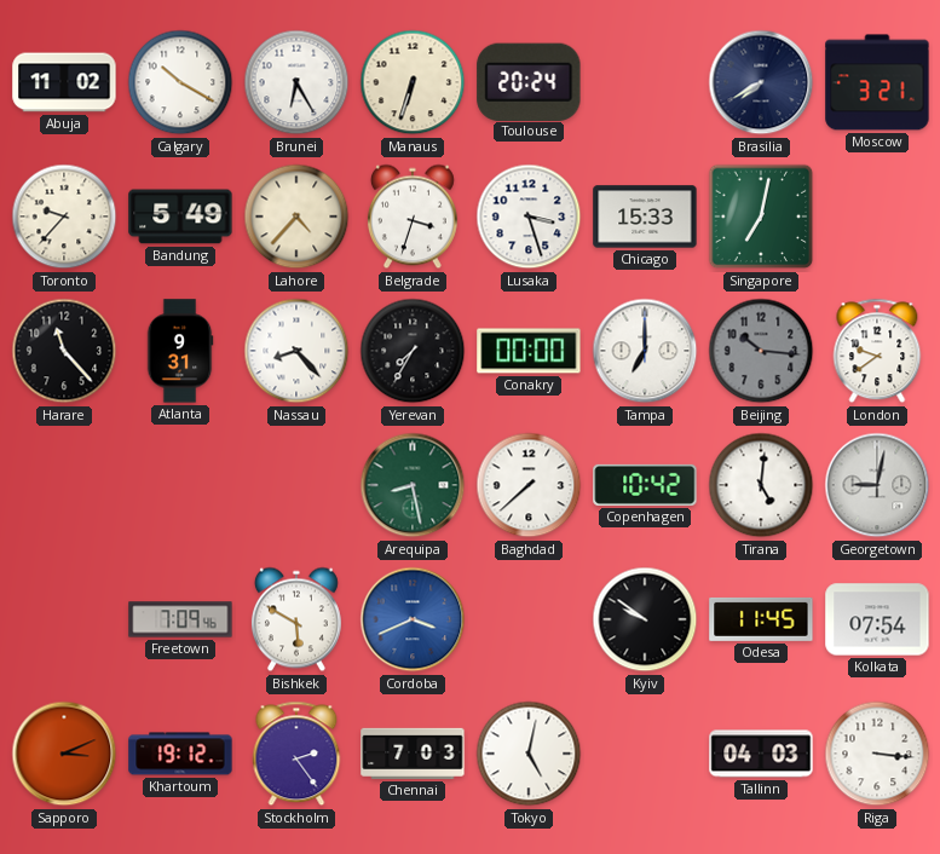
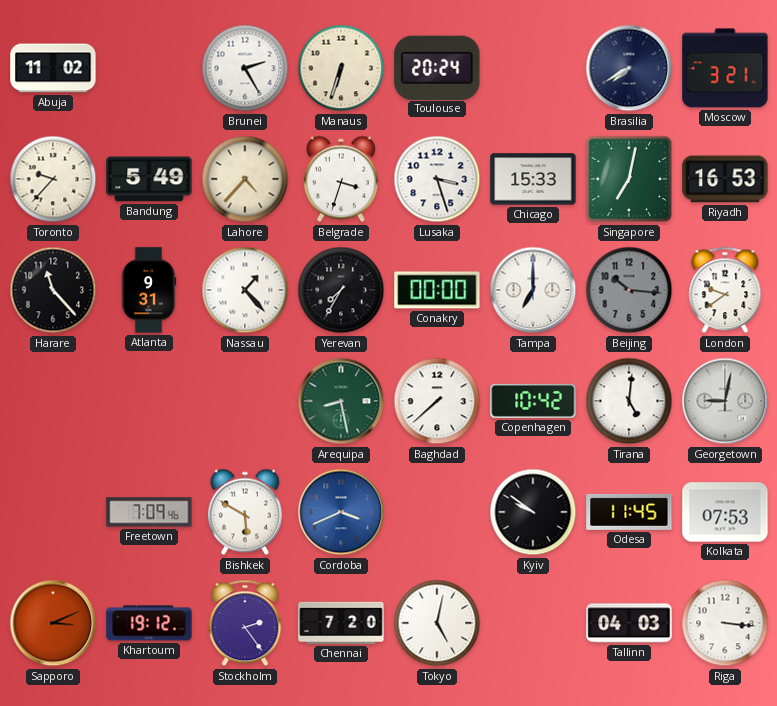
Calgary: 10:20 -> none (180, 82)
Brunei: 6:25 -> 2:25 (245, 68)
Riyadh: none -> 16:53 (725, 179)
Nassau: 8:23 -> 1:23 (245, 290)
Kolkata: 07:54 -> 07:53 (725, 512)
Chennai: 7:03 -> 7:20 (341, 623)
